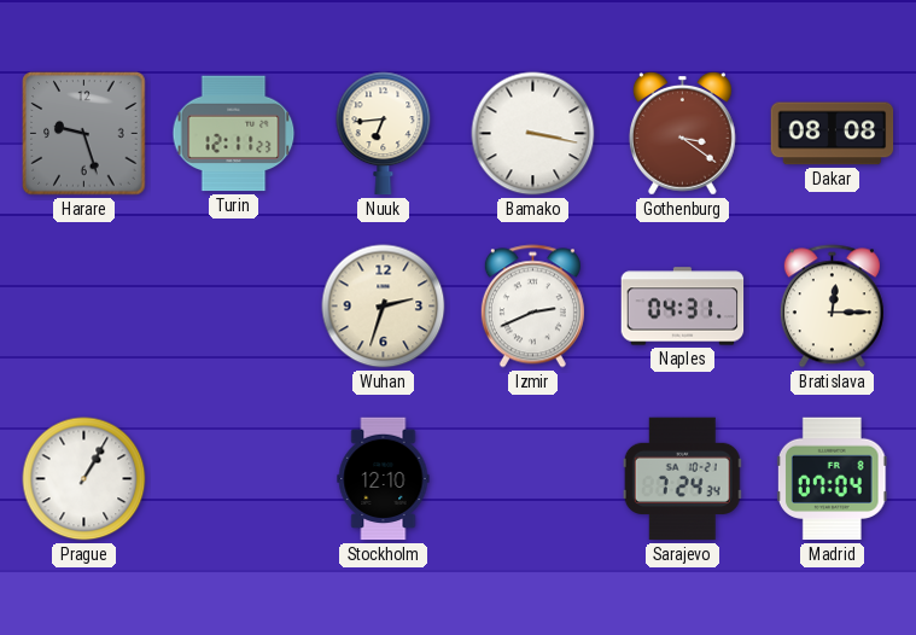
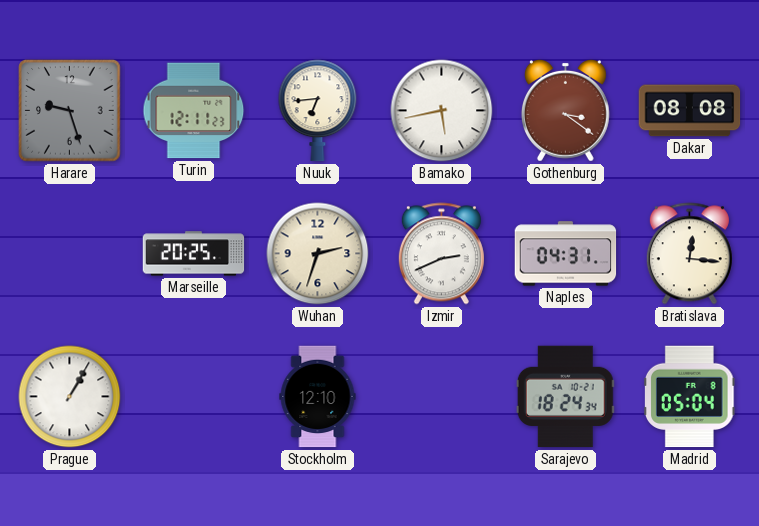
Bamako: 3:17 -> 5:43 (442, 111)
Marseille: none -> 20:25 (194, 254)
Bratislava: 12:15 -> 12:16 (689, 254)
Sarajevo: 7:24 -> 18:24 (565, 397)
Madrid: 07:04 -> 05:04 (689, 397)
